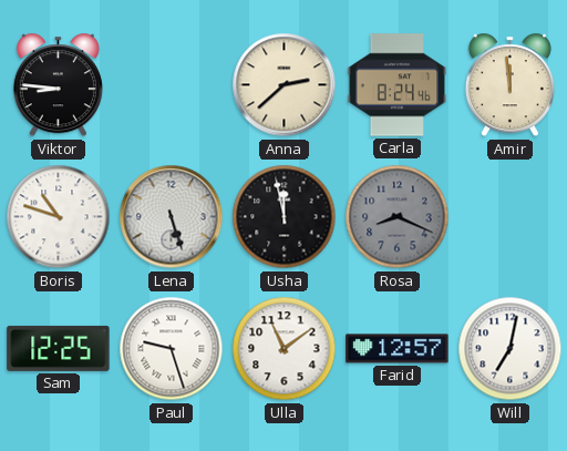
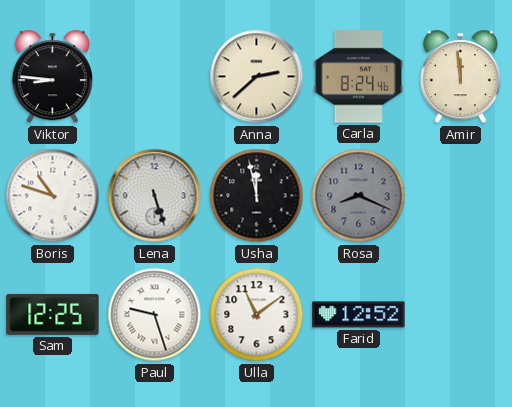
Farid: 12:57 -> 12:52 (359, 315)
Will: 7:02 -> none (511, 349)
